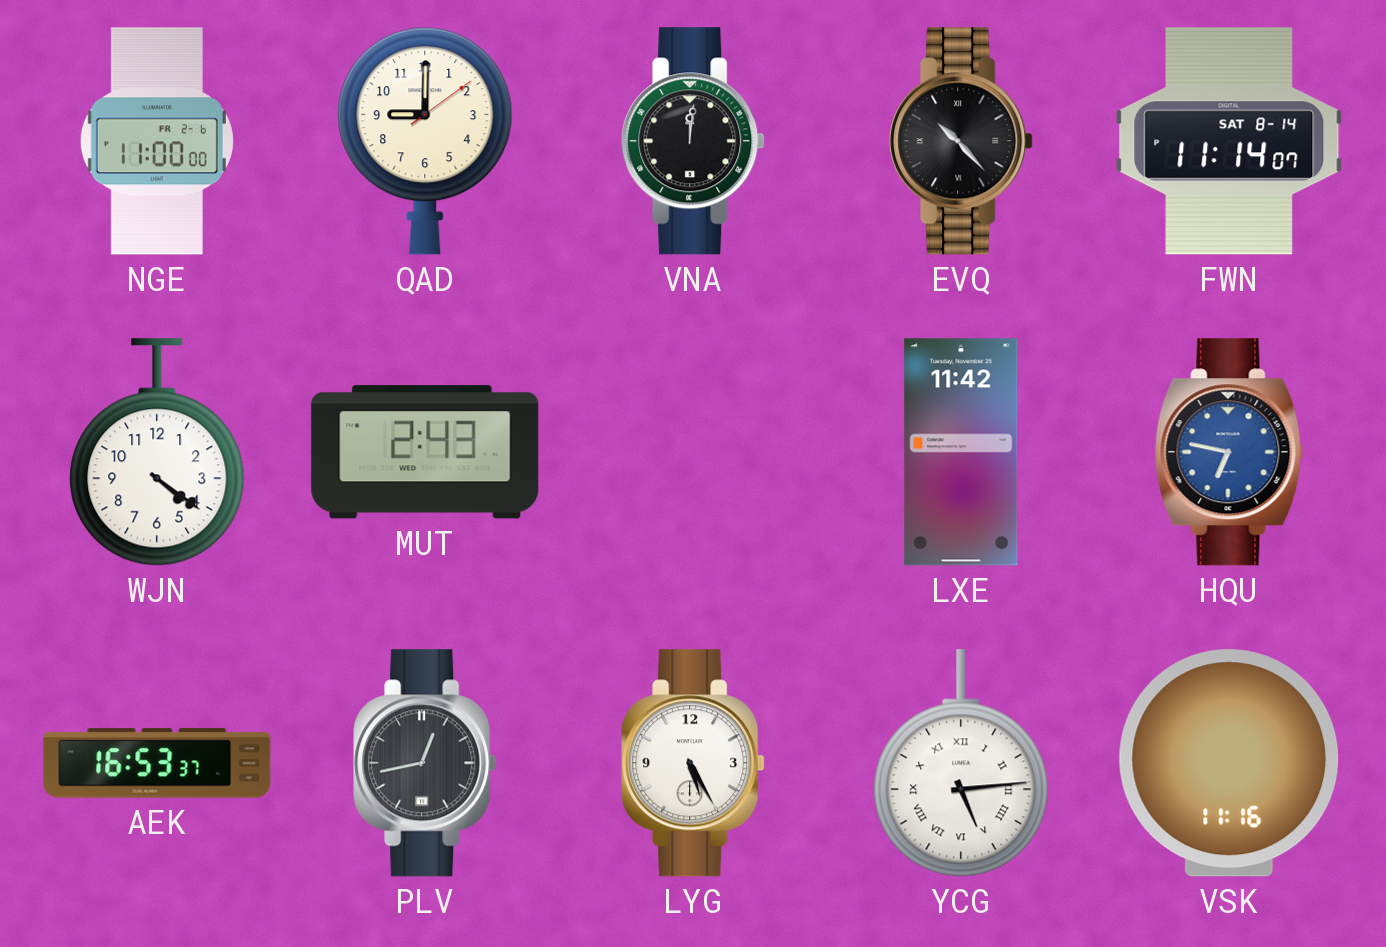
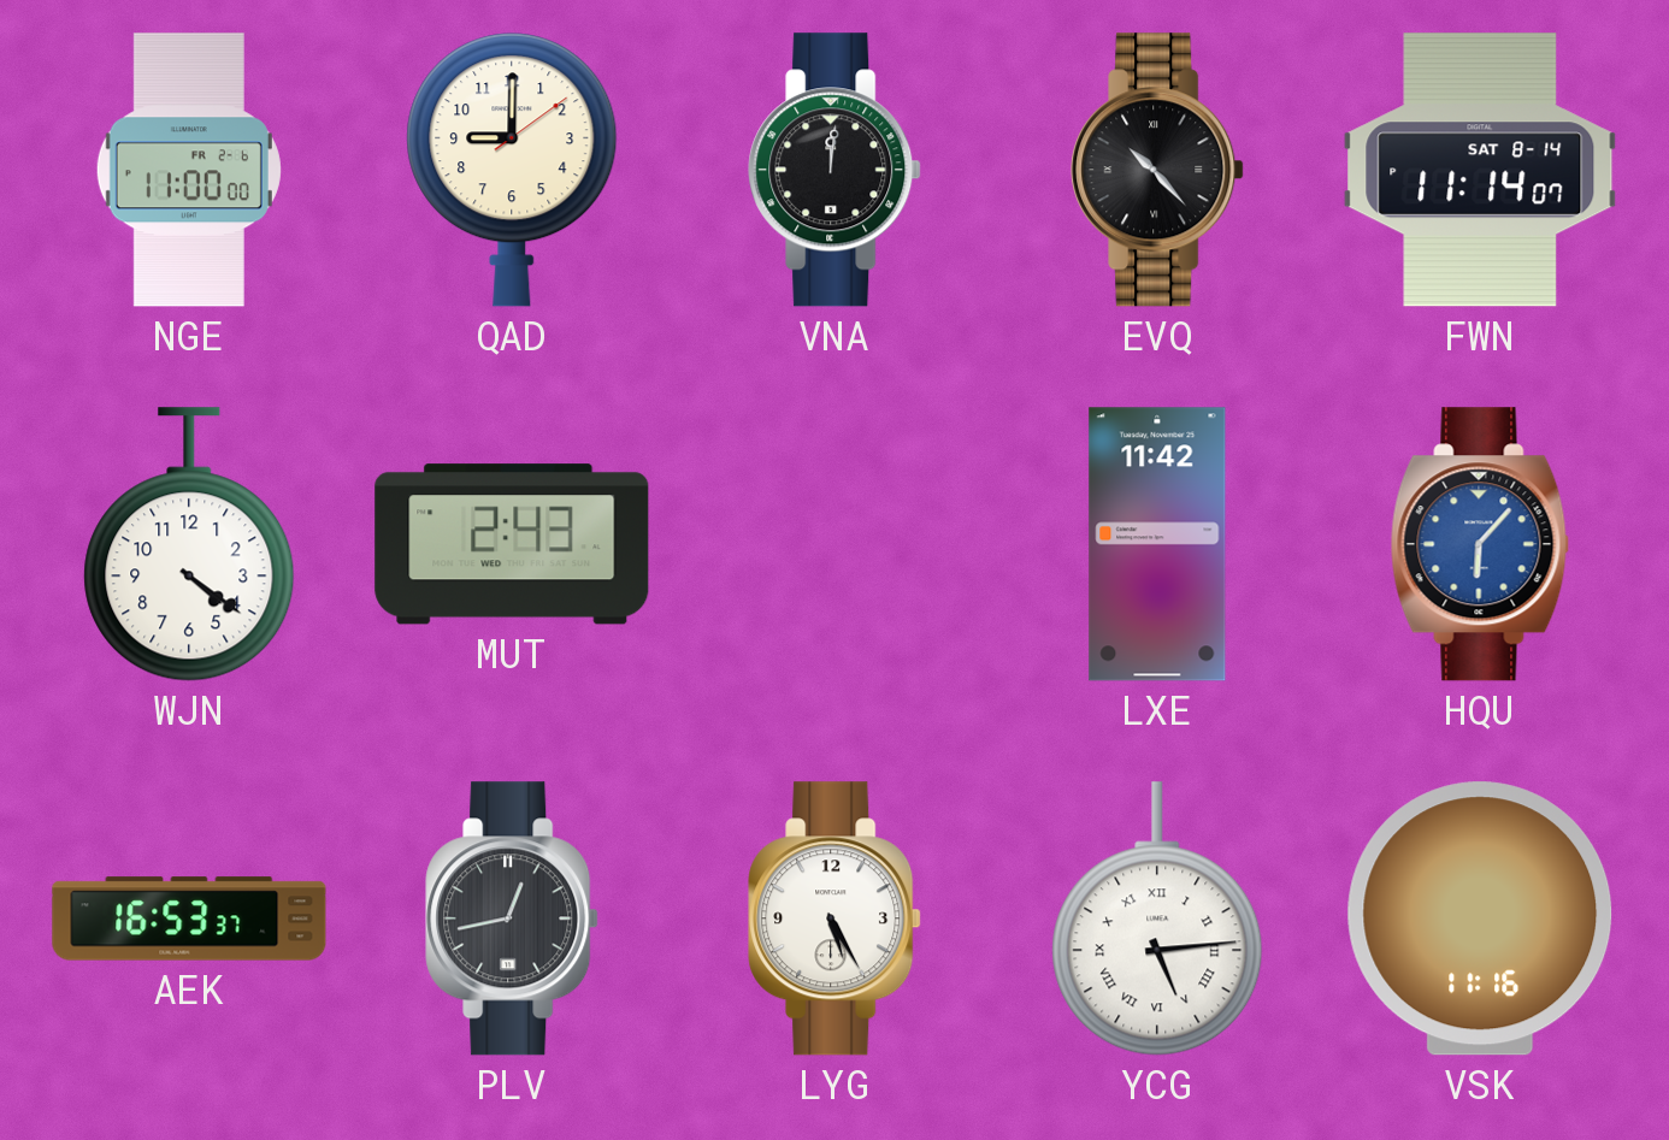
HQU: 6:47 -> 6:07 (1480, 544)
